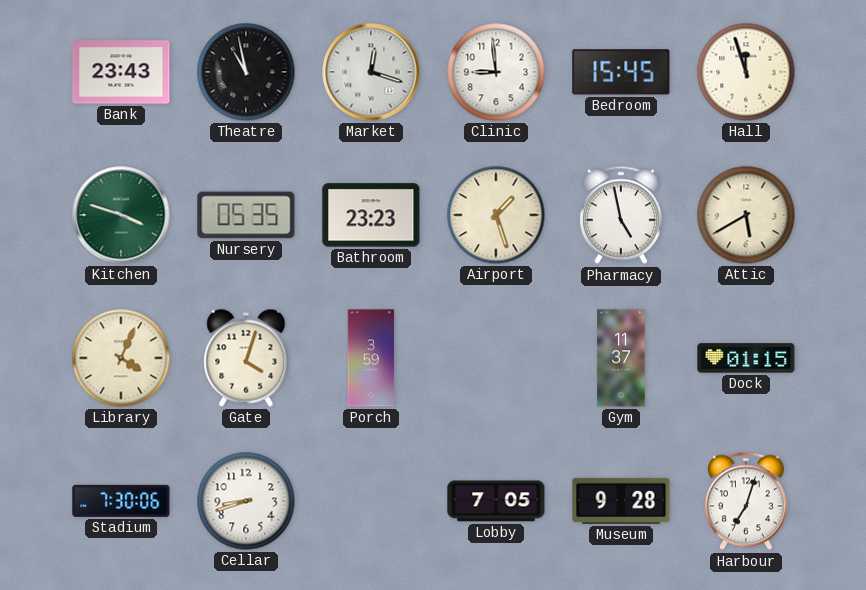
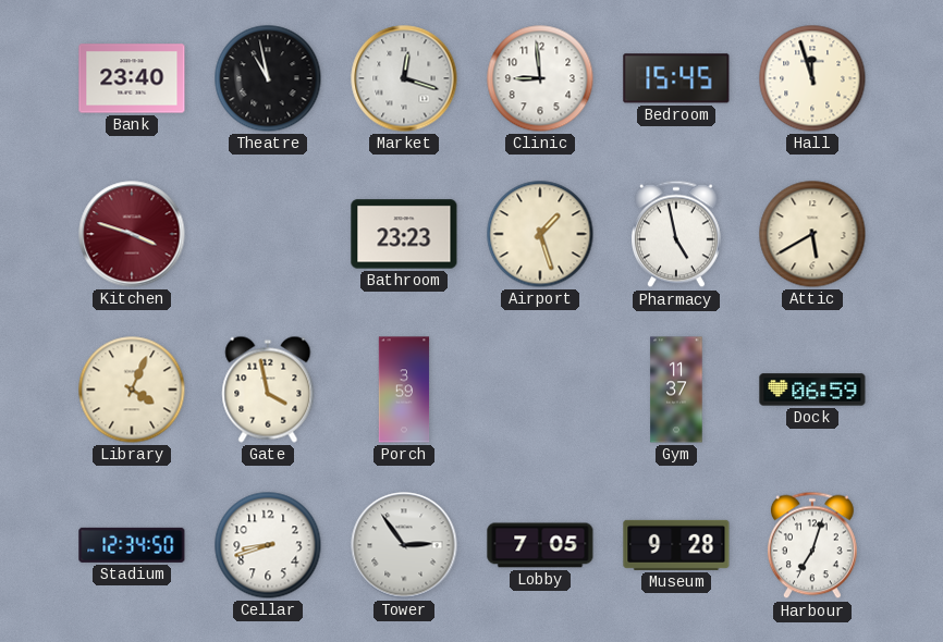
Bank: 23:43 -> 23:40 (132, 78)
Kitchen dial: green -> burgundy (132, 234)
Nursery: 05:35 -> none (246, 215)
Gate: 4:03 -> 3:58 (268, 390)
Dock: 01:15 -> 06:59 (812, 390)
Stadium: 7:30 -> 12:34 (132, 545)
Tower: none -> 2:54 (404, 545)
